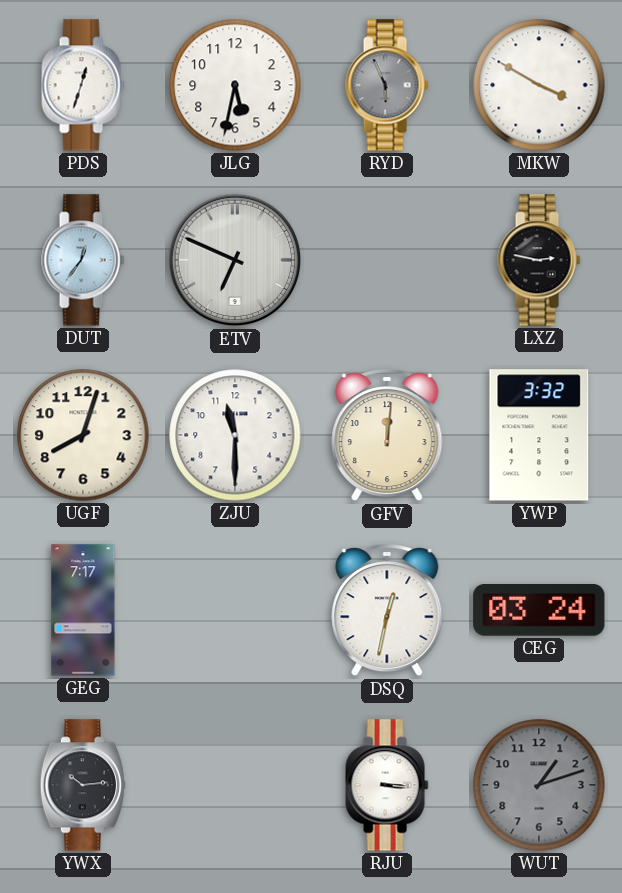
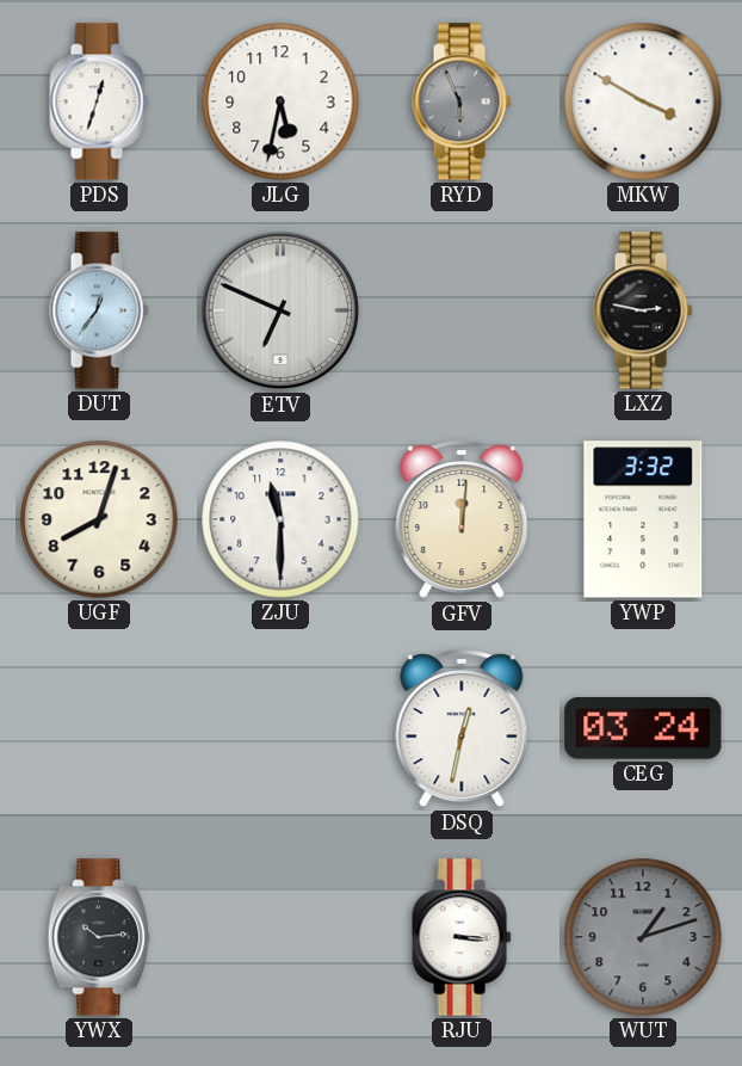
GEG: 7:17 -> none (83, 610)
